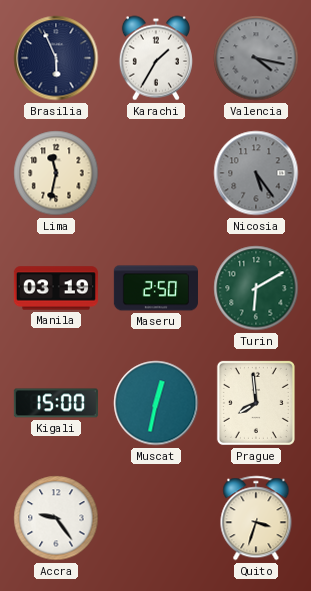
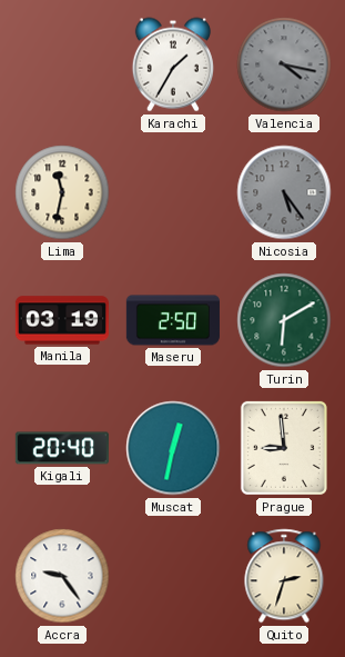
Brasilia: 5:56 -> none (56, 58)
Kigali: 15:00 -> 20:40 (62, 448)
Prague: 7:59 -> 8:59 (284, 448)
Quito: 3:33 -> 2:33 (284, 576)
